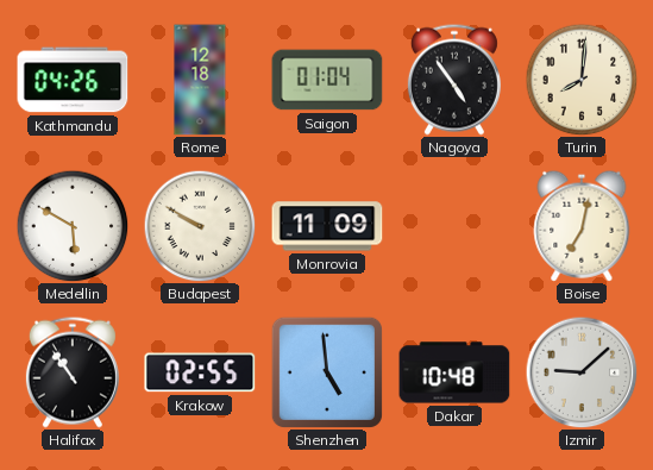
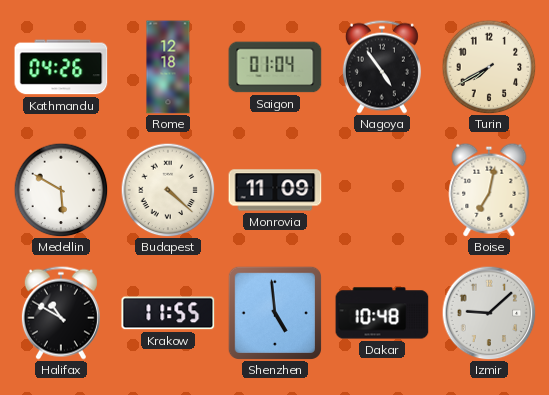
Turin: 8:01 -> 7:40 (489, 67)
Budapest: 9:50 -> 4:22 (168, 190)
Halifax: 10:54 -> 10:50 (61, 313)
Krakow: 02:55 -> 11:55 (168, 313)
